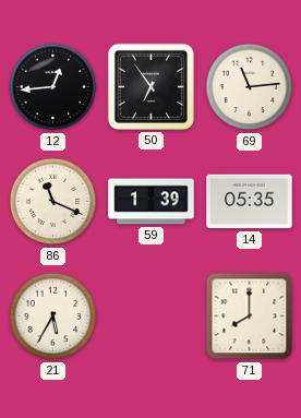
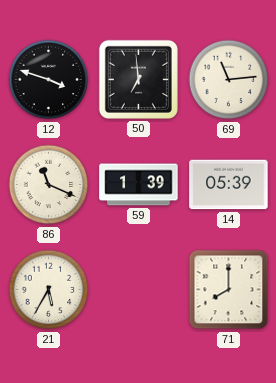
12: 12:44 -> 3:48 (49, 80)
50: 6:54 -> 6:59 (138, 79)
14: 05:35 -> 05:39 (229, 185)
